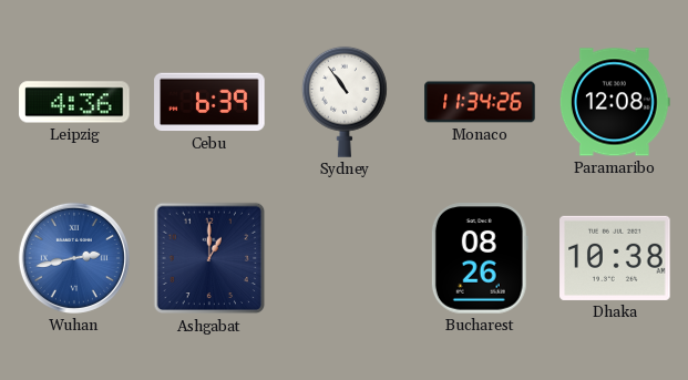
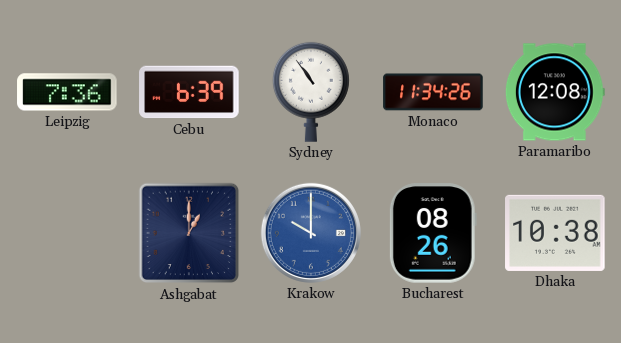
Leipzig: 4:36 -> 7:36 (67, 92)
Wuhan: 2:43 -> none (74, 258)
Krakow: none -> 10:00 (311, 233)
